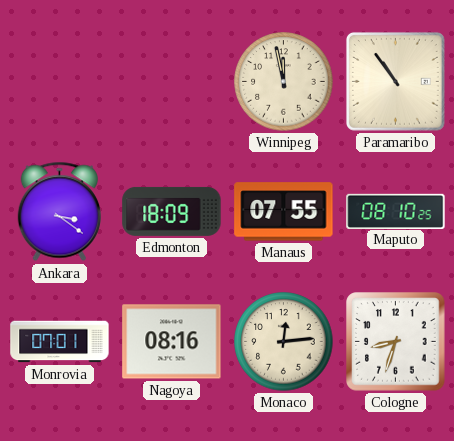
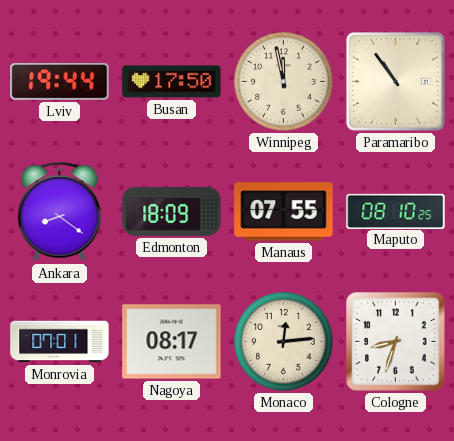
Lviv: none -> 19:44 (60, 82)
Busan: none -> 17:50 (172, 82)
Ankara: 3:21 -> 8:21 (59, 212)
Nagoya: 08:16 -> 08:17 (172, 342)
